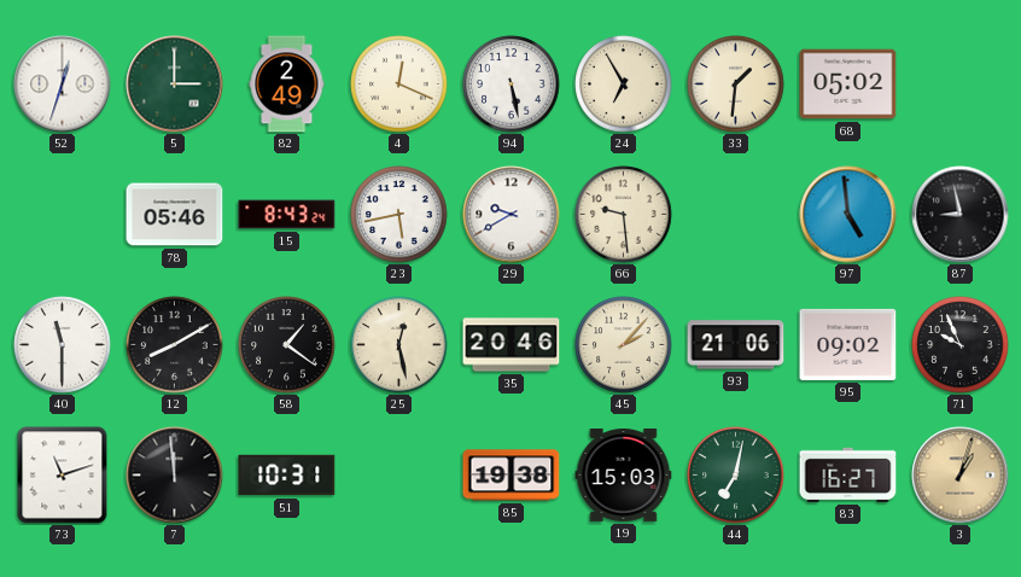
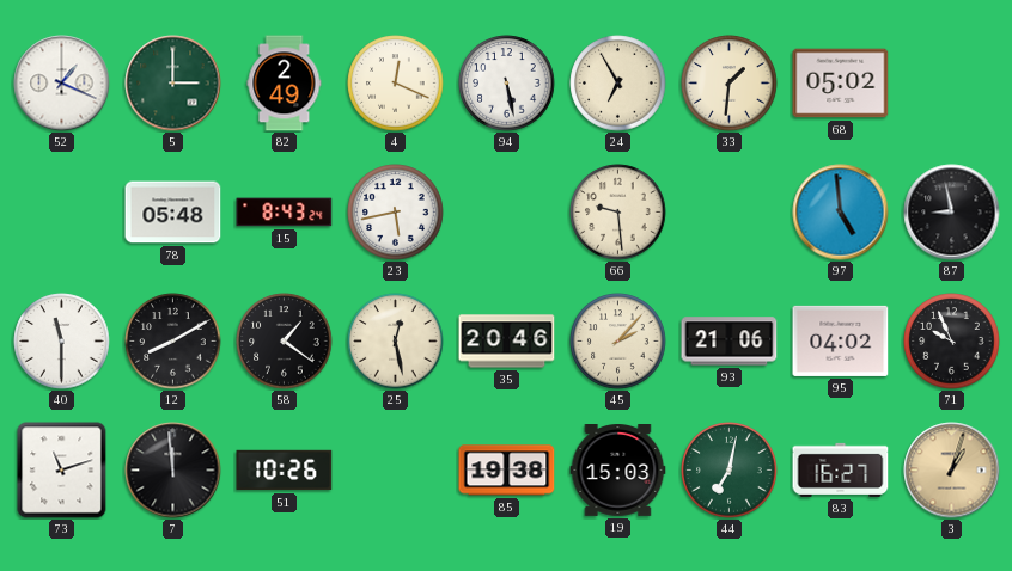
52: 12:33 -> 1:19 (62, 84)
78: 05:46 -> 05:48 (173, 213)
29: 9:40 -> none (512, 215)
95: 09:02 -> 04:02 (841, 340)
51: 10:31 -> 10:26 (285, 471)
